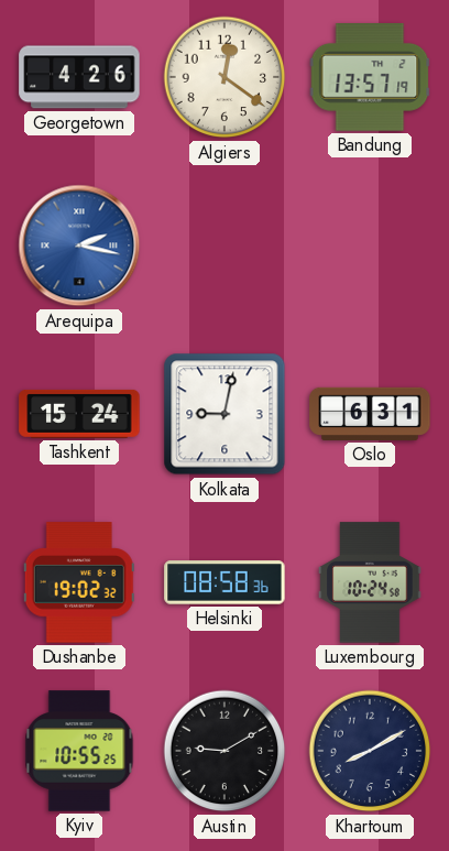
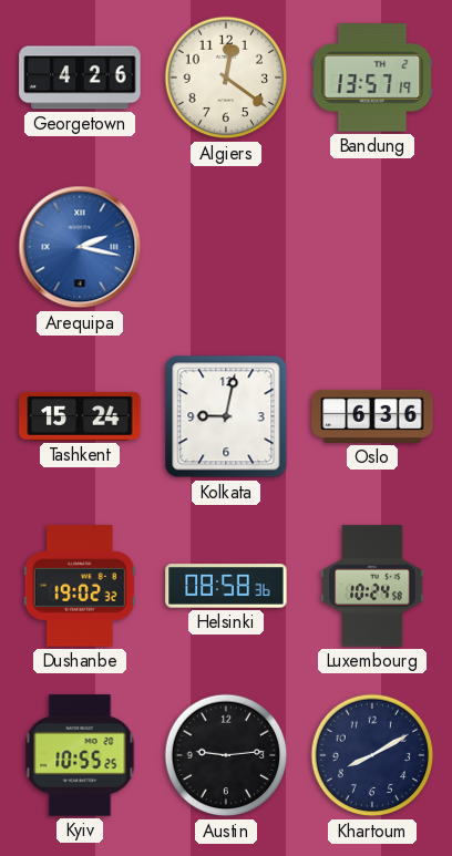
Oslo: 6:31 -> 6:36 (372, 416)
Austin: 9:10 -> 9:14 (226, 755)
